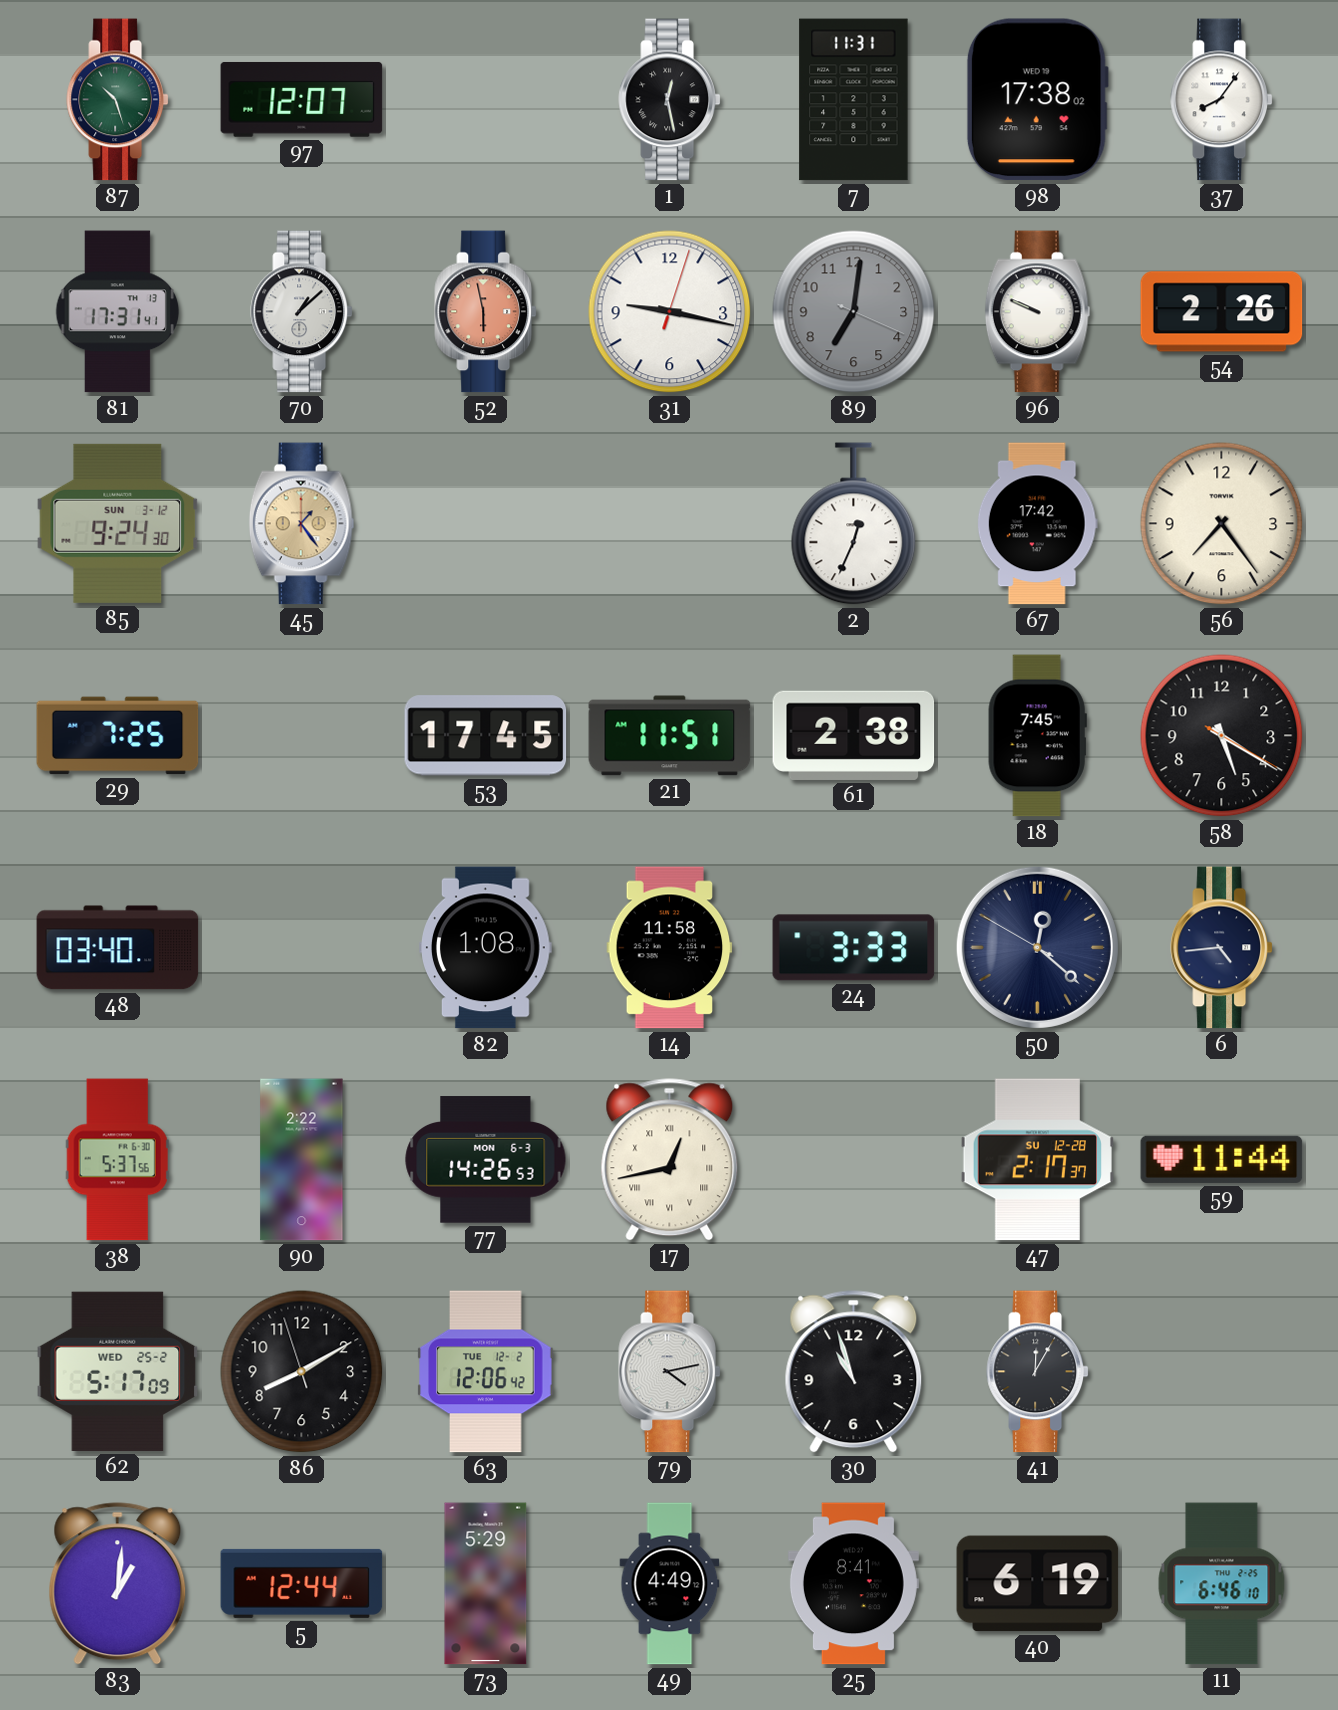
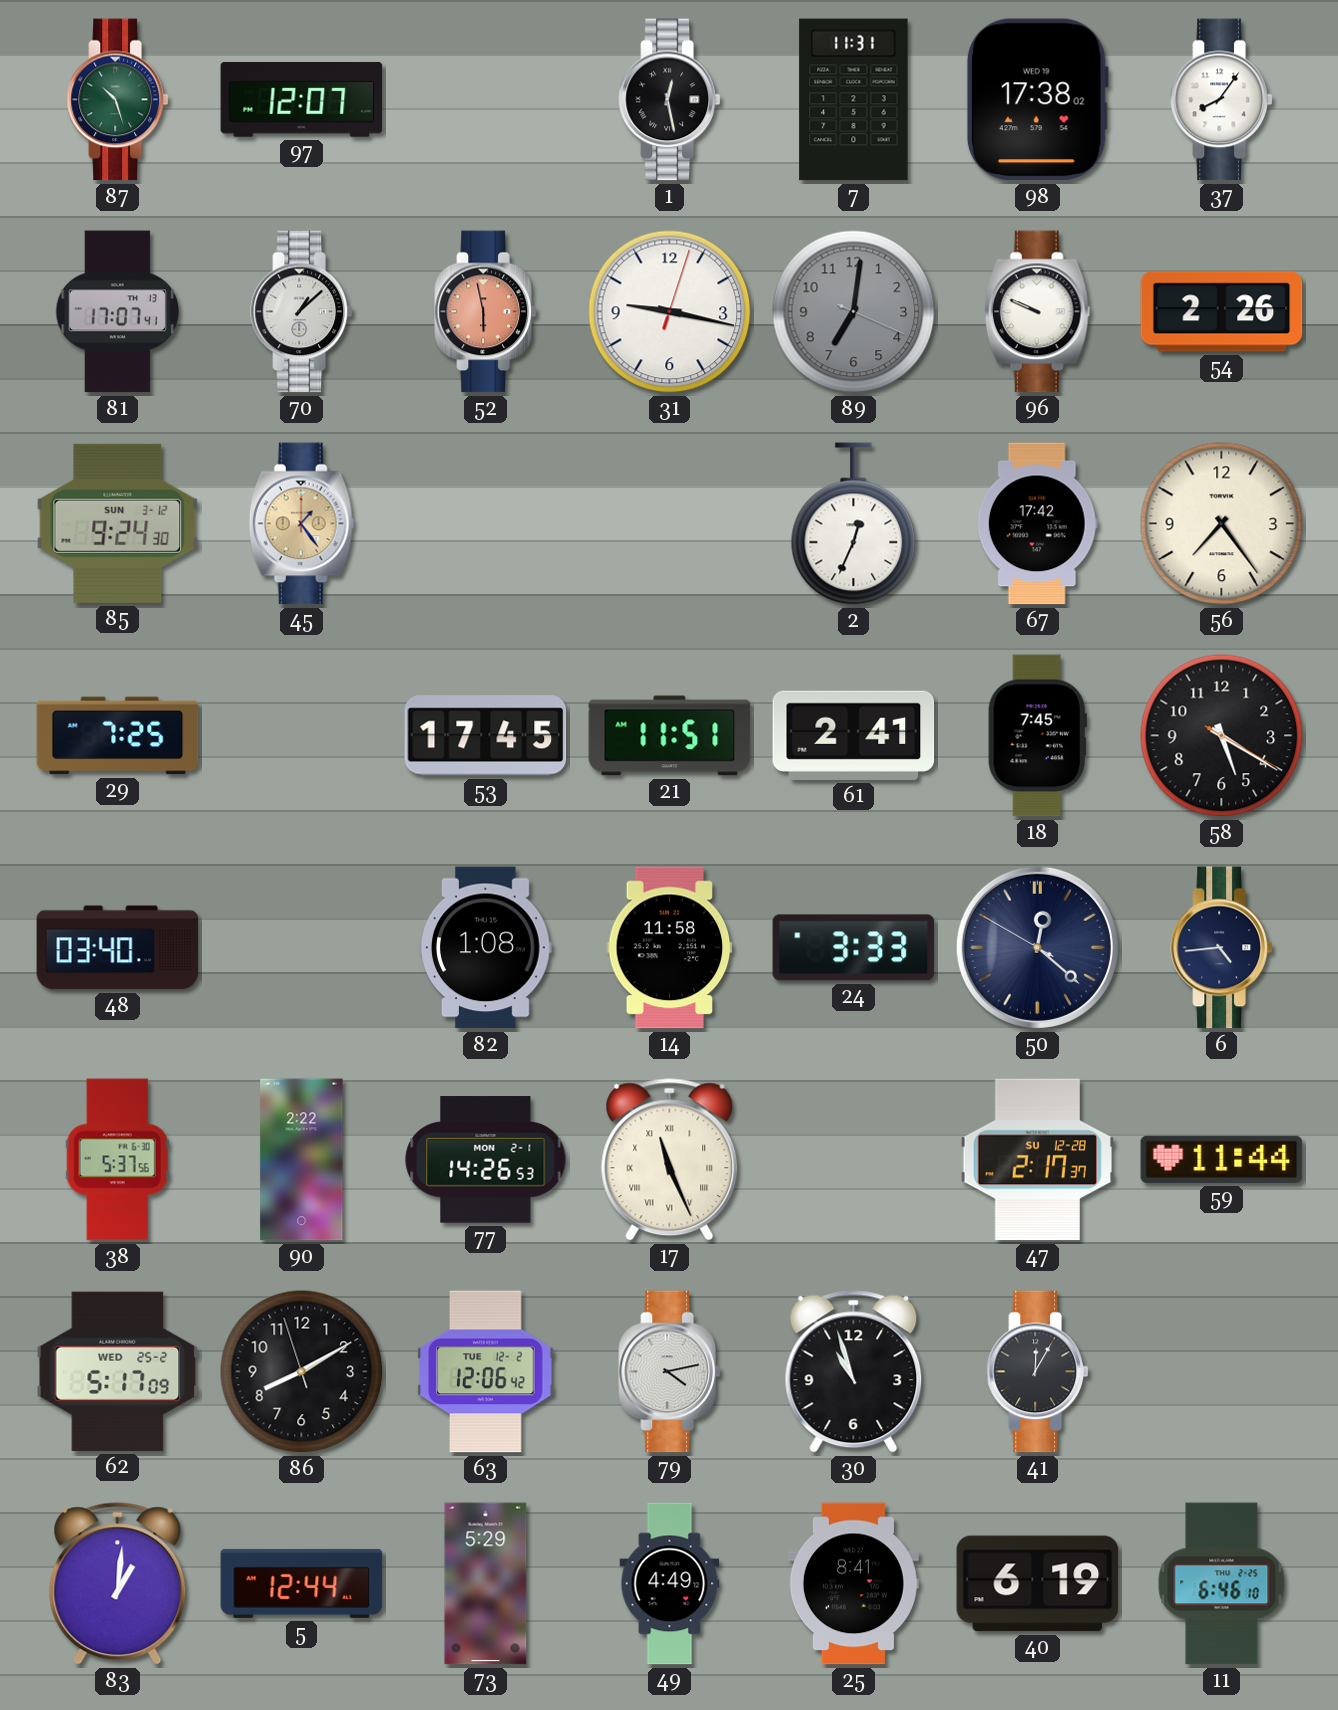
81: 17:31 -> 17:07 (118, 312)
61: 2:38 -> 2:41 (854, 735)
77 date: MON 6-3 -> MON 2-1 (486, 1160)
17: 12:43 -> 11:26 (670, 1160)
